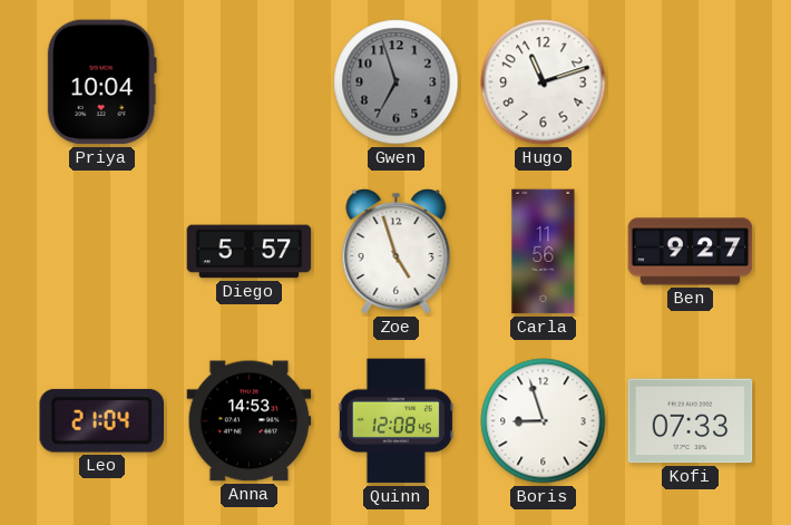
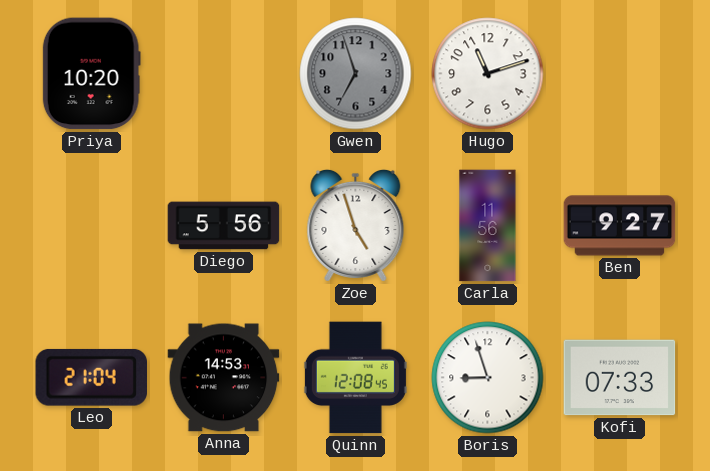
Priya: 10:04 -> 10:20 (91, 74)
Diego: 5:57 -> 5:56 (224, 226)
